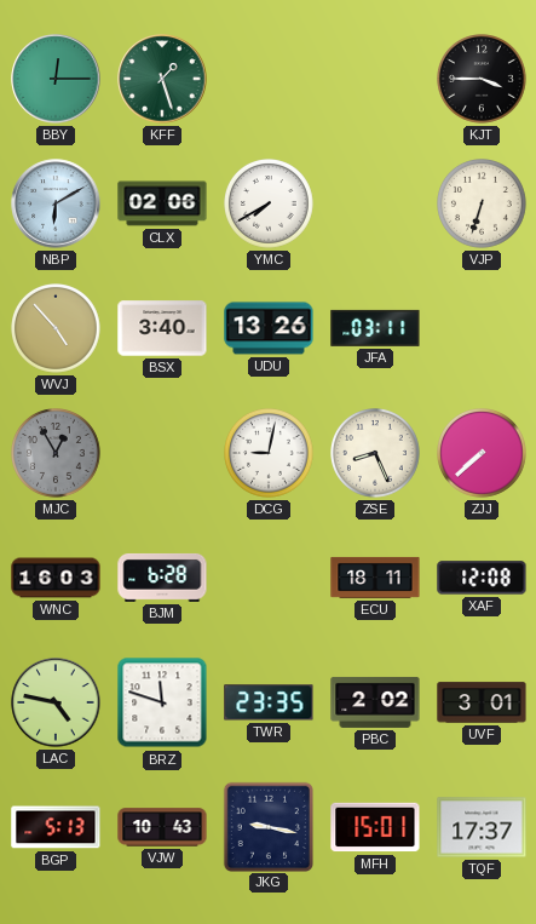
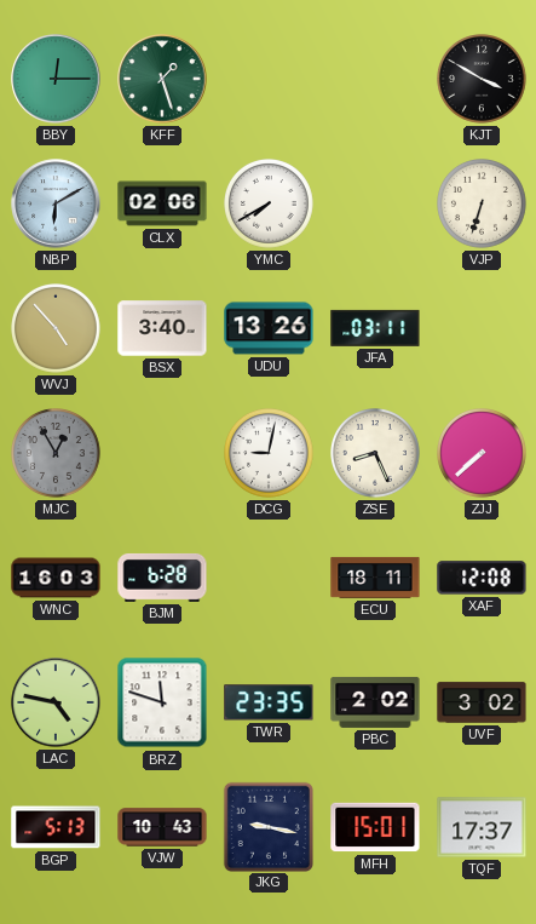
KJT: 3:45 -> 3:50 (483, 80)
UVF: 3:01 -> 3:02 (482, 702)
